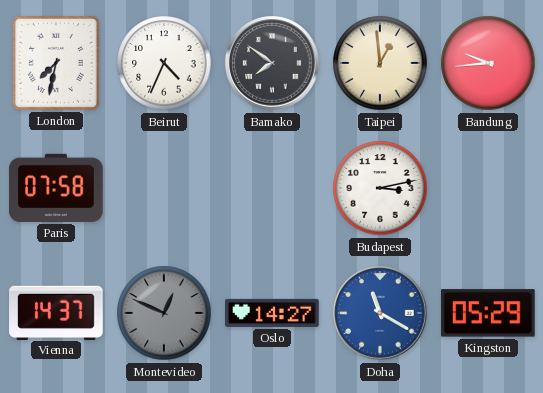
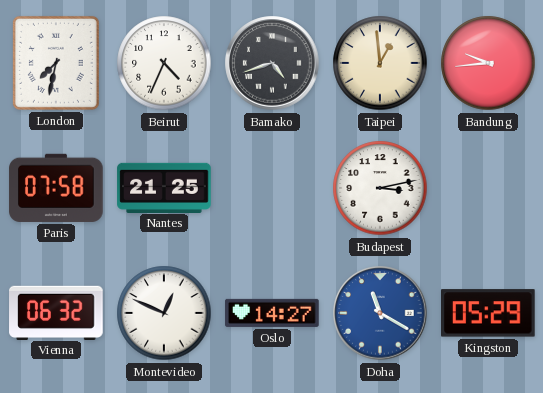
Bamako: 7:51 -> 4:42 (272, 63)
Nantes: none -> 21:25 (164, 187)
Vienna: 14:37 -> 06:32 (56, 312)
Montevideo dial: grey -> white (164, 313)
